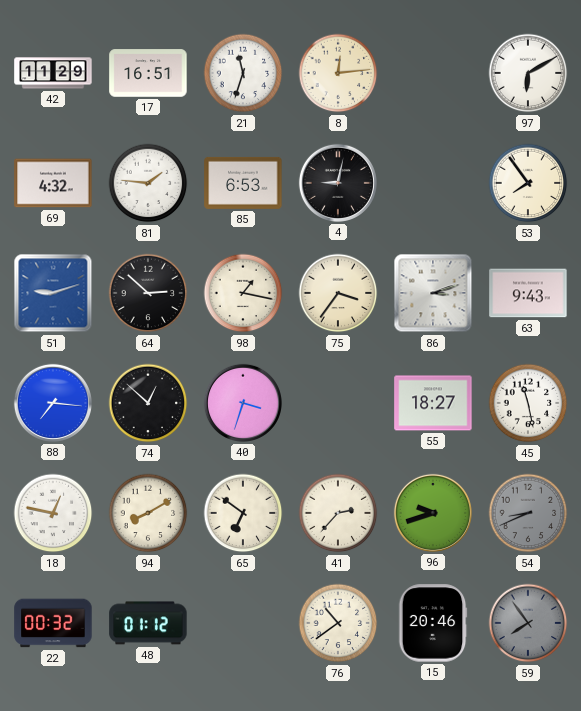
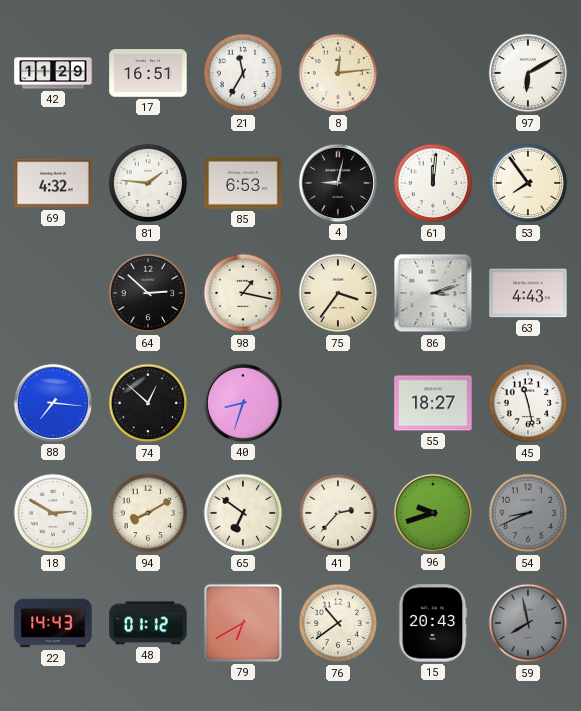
21: 11:33 -> 11:35 (243, 73)
61: none -> 12:01 (433, 183)
51: 9:12 -> none (53, 293)
63: 9:43 -> 4:43 (528, 293)
40: 3:33 -> 8:33 (243, 403)
18: 12:47 -> 2:50 (53, 513)
22: 00:32 -> 14:43 (53, 623)
79: none -> 6:40 (243, 623)
15: 20:46 -> 20:43 (433, 623)
59: 7:54 -> 7:58 (528, 623)
